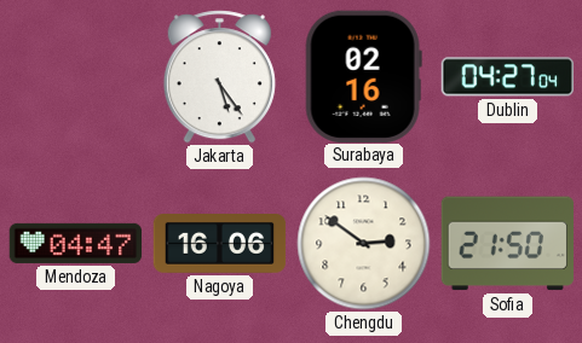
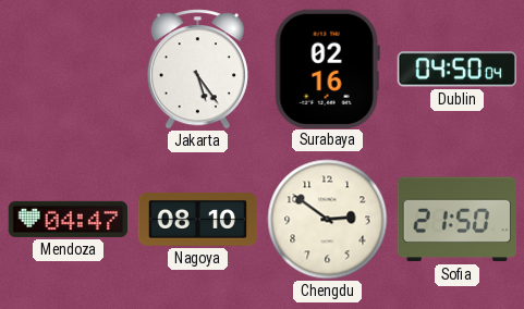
Dublin: 04:27 -> 04:50 (456, 70)
Nagoya: 16:06 -> 08:10 (198, 220)
